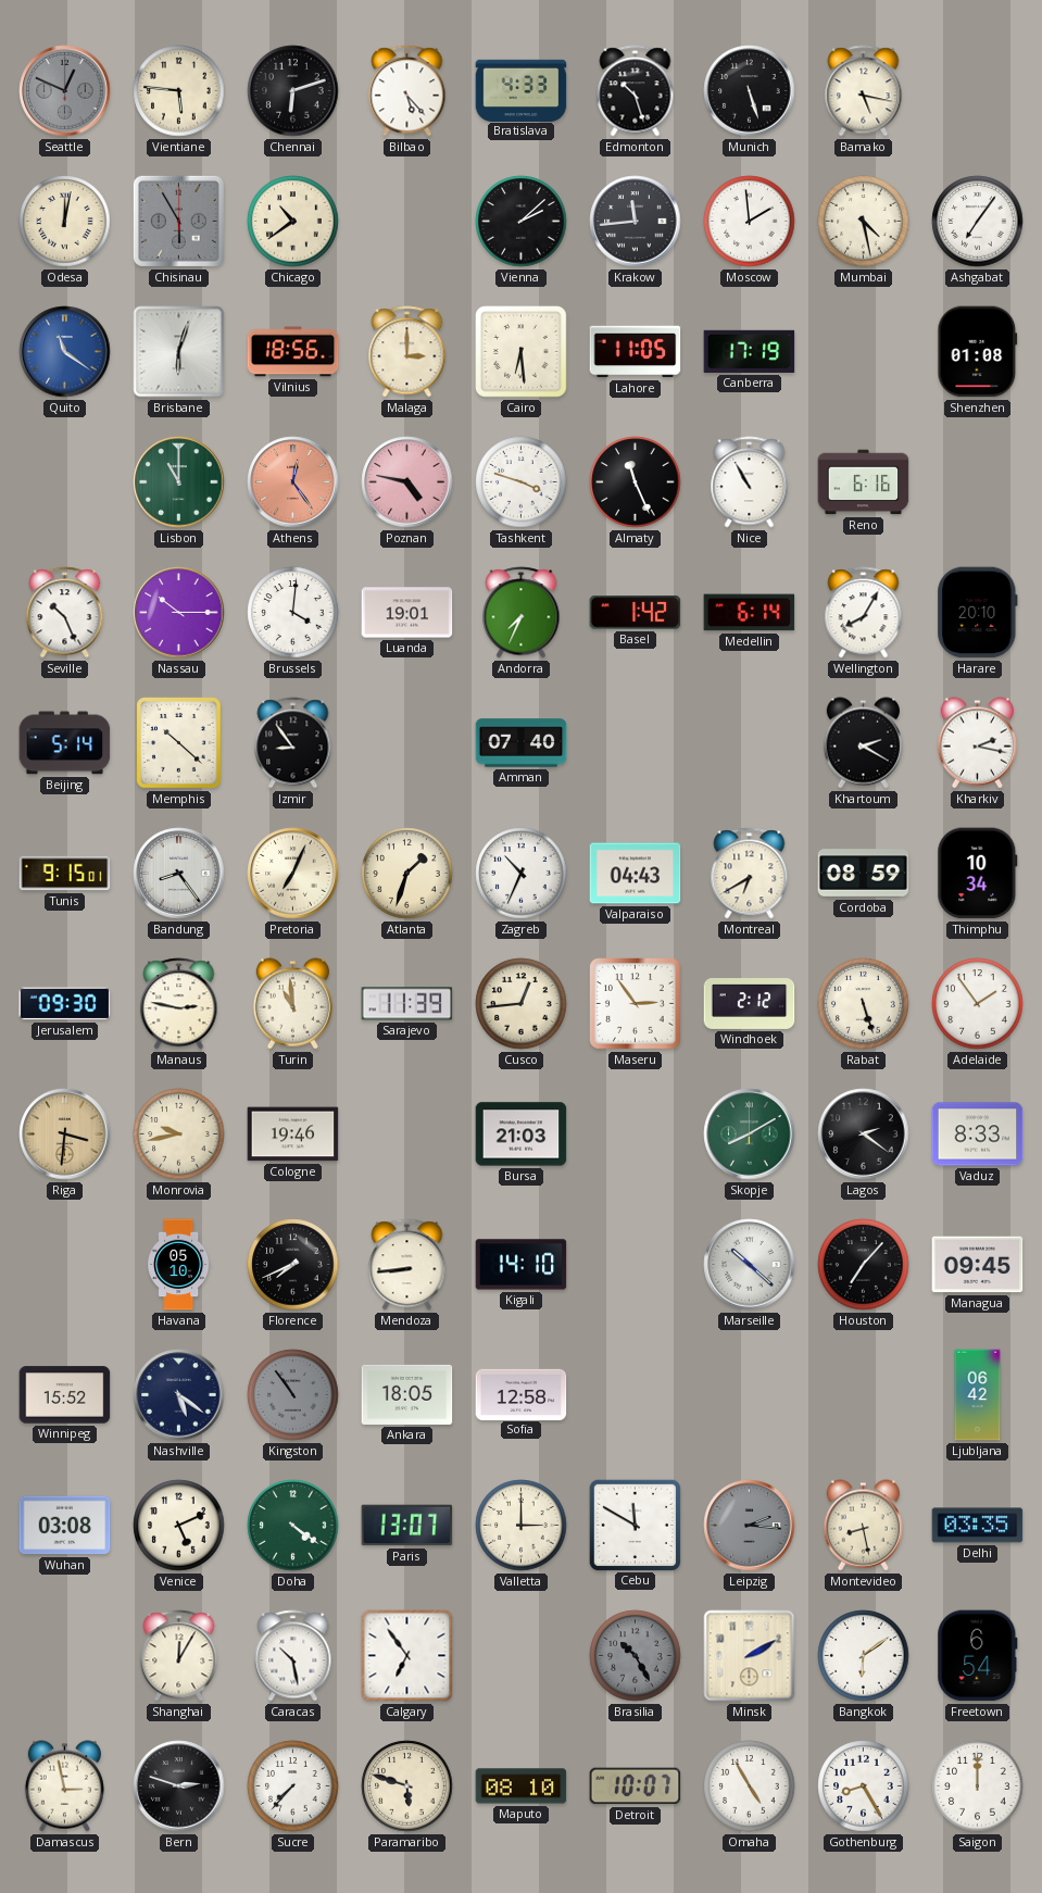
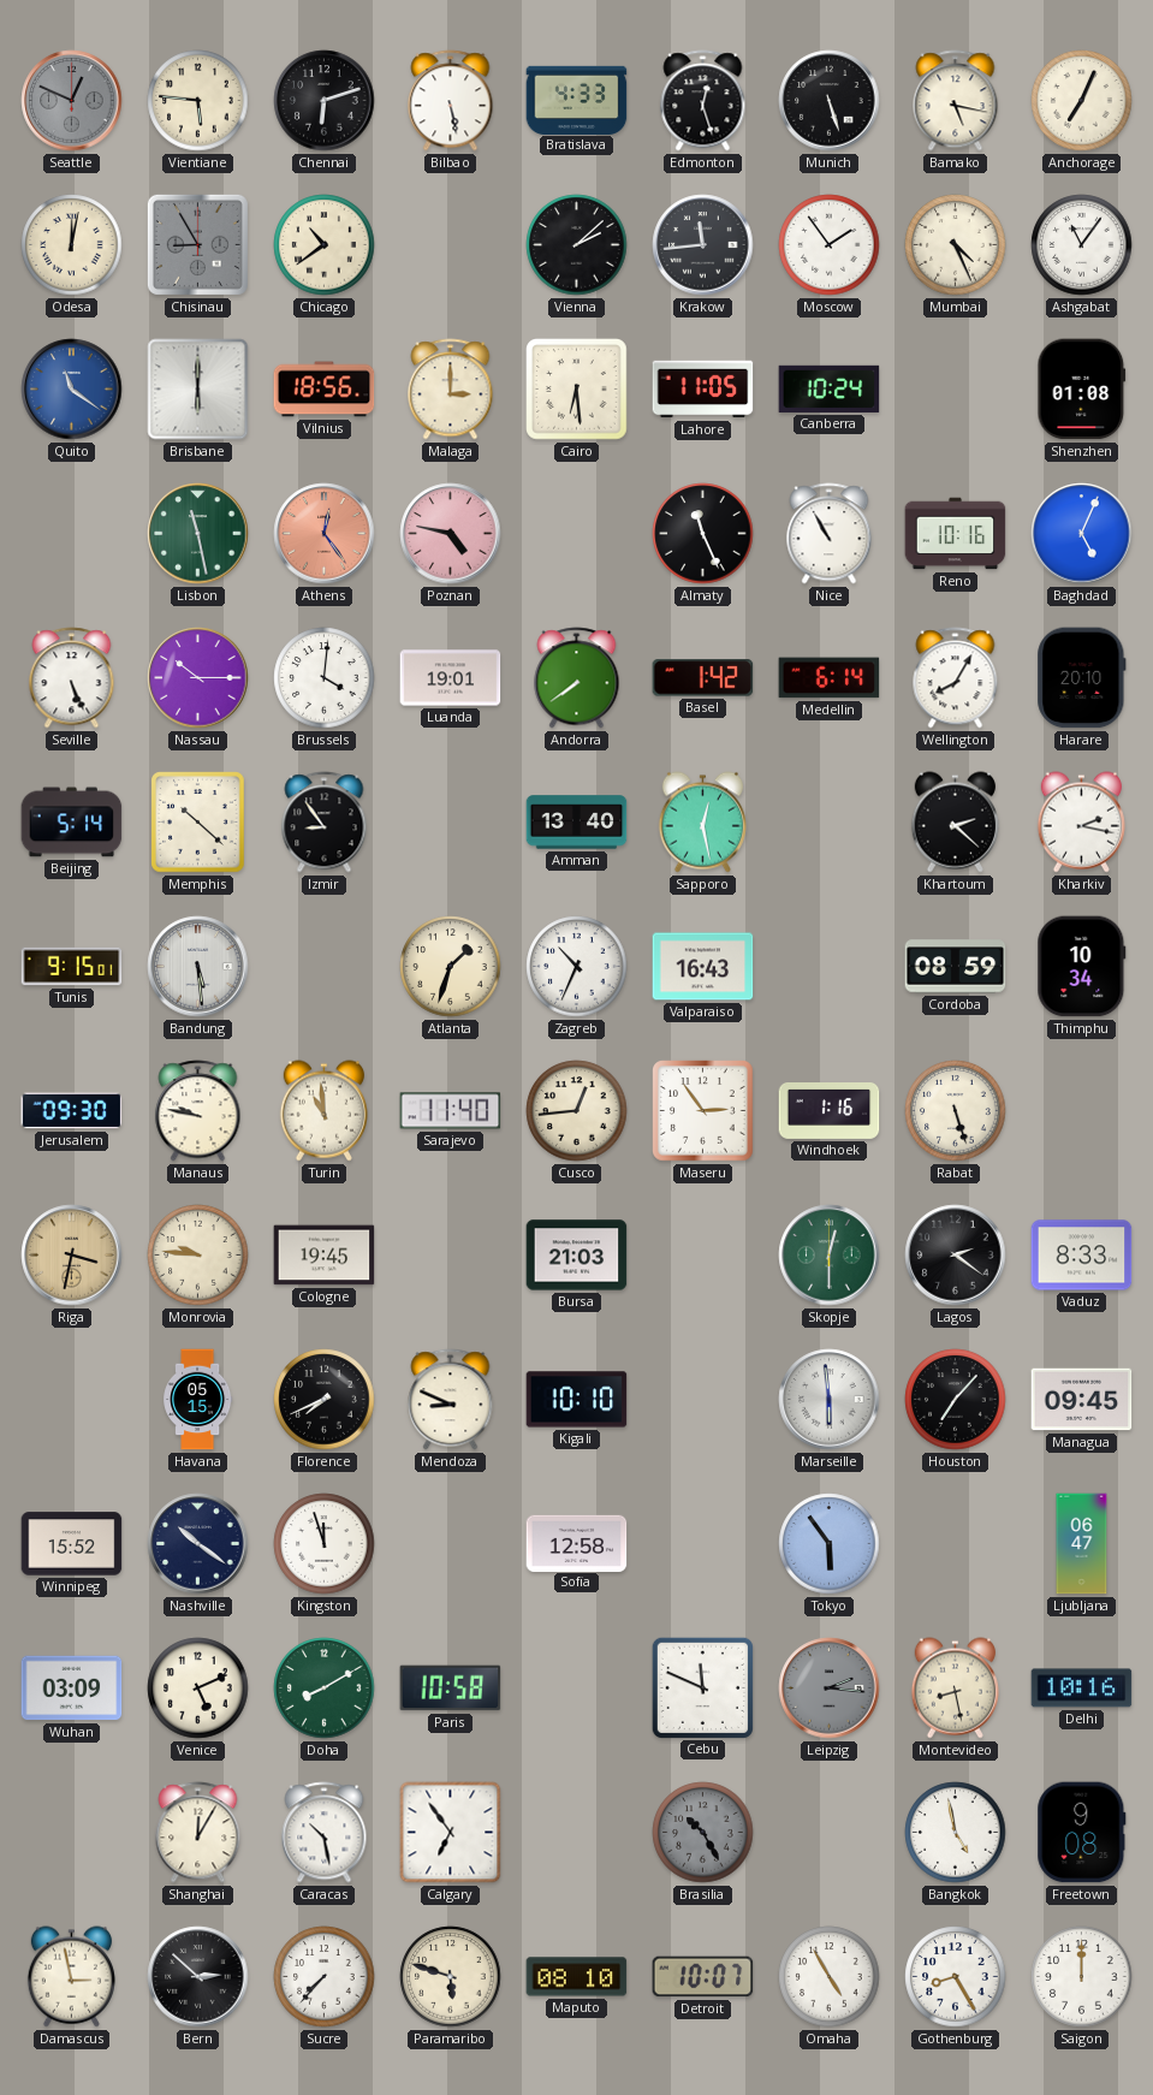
Bilbao: 5:23 -> 5:28 (451, 101)
Edmonton: 10:27 -> 12:27 (703, 101)
Anchorage: none -> 7:04 (1082, 101)
Chisinau: 5:55 -> 8:55 (197, 244)
Moscow: 1:59 -> 1:54 (830, 245)
Mumbai: 4:28 -> 4:26 (956, 245)
Ashgabat: 7:06 -> 11:06 (1082, 245)
Brisbane: 6:03 -> 6:00 (198, 390)
Canberra: 17:19 -> 10:24 (830, 388)
Lisbon: 11:00 -> 11:28 (198, 534)
Tashkent: 3:48 -> none (522, 482)
Reno: 6:16 -> 10:16 (956, 534)
Baghdad: none -> 5:04 (1082, 534)
Seville: 10:26 -> 5:26 (72, 678)
Andorra: 7:34 -> 7:39 (577, 678)
Amman: 07:40 -> 13:40 (577, 823)
Sapporo: none -> 12:28 (702, 823)
Khartoum: 2:20 -> 2:22 (955, 823)
Bandung: 8:24 -> 5:29 (198, 967)
Pretoria: 7:04 -> none (293, 874)
Valparaiso: 04:43 -> 16:43 (703, 967)
Montreal: 6:40 -> none (750, 874)
Manaus: 2:47 -> 9:47 (198, 1111)
Sarajevo: 11:39 -> 11:40 (451, 1111)
Windhoek: 2:12 -> 1:16 (830, 1111)
Adelaide: 1:54 -> none (978, 1004)
Riga: 3:31 -> 3:32 (72, 1256)
Monrovia: 9:43 -> 9:46 (198, 1256)
Cologne: 19:46 -> 19:45 (325, 1256)
Skopje: 8:10 -> 12:30 (830, 1256)
Havana: 05:10 -> 05:15 (198, 1400)
Mendoza: 8:44 -> 8:49 (451, 1400)
Kigali: 14:10 -> 10:10 (577, 1400)
Marseille: 10:22 -> 5:59 (830, 1400)
Nashville: 5:21 -> 10:21 (198, 1544)
Kingston: 10:54 -> 11:57 (325, 1544)
Kingston dial: grey -> white (325, 1544)
Ankara: 18:05 -> none (407, 1394)
Tokyo: none -> 5:54 (830, 1544)
Ljubljana: 06:42 -> 06:47 (1082, 1544)
Wuhan: 03:08 -> 03:09 (72, 1689)
Doha: 4:21 -> 8:10 (325, 1689)
Paris: 13:07 -> 10:58 (451, 1689)
Valletta: 3:00 -> none (522, 1526)
Cebu: 11:50 -> 11:49 (702, 1687)
Delhi: 03:35 -> 10:16 (1082, 1689)
Minsk: 2:10 -> none (750, 1656)
Bangkok: 6:09 -> 4:58 (956, 1833)
Freetown: 6:54 -> 9:08 (1082, 1833)
Bern: 2:48 -> 2:52 (198, 1977)
